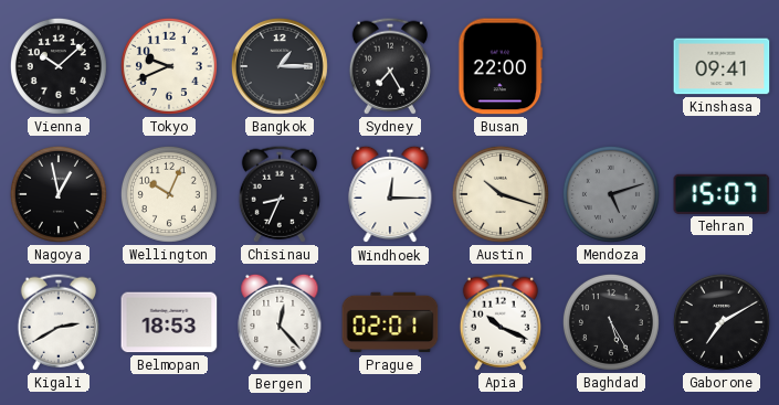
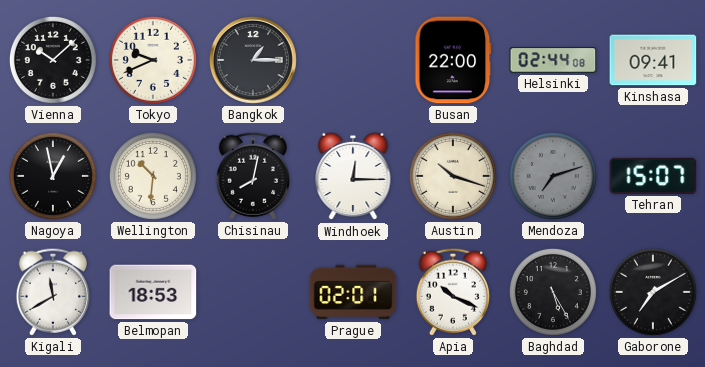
Sydney: 7:25 -> none (390, 66)
Helsinki: none -> 02:44 (553, 60)
Wellington: 10:04 -> 10:31 (153, 176)
Chisinau: 8:34 -> 8:02 (253, 176)
Mendoza: 5:12 -> 7:12 (553, 176)
Kigali: 2:40 -> 11:40 (53, 292)
Bergen: 12:23 -> none (280, 322)
